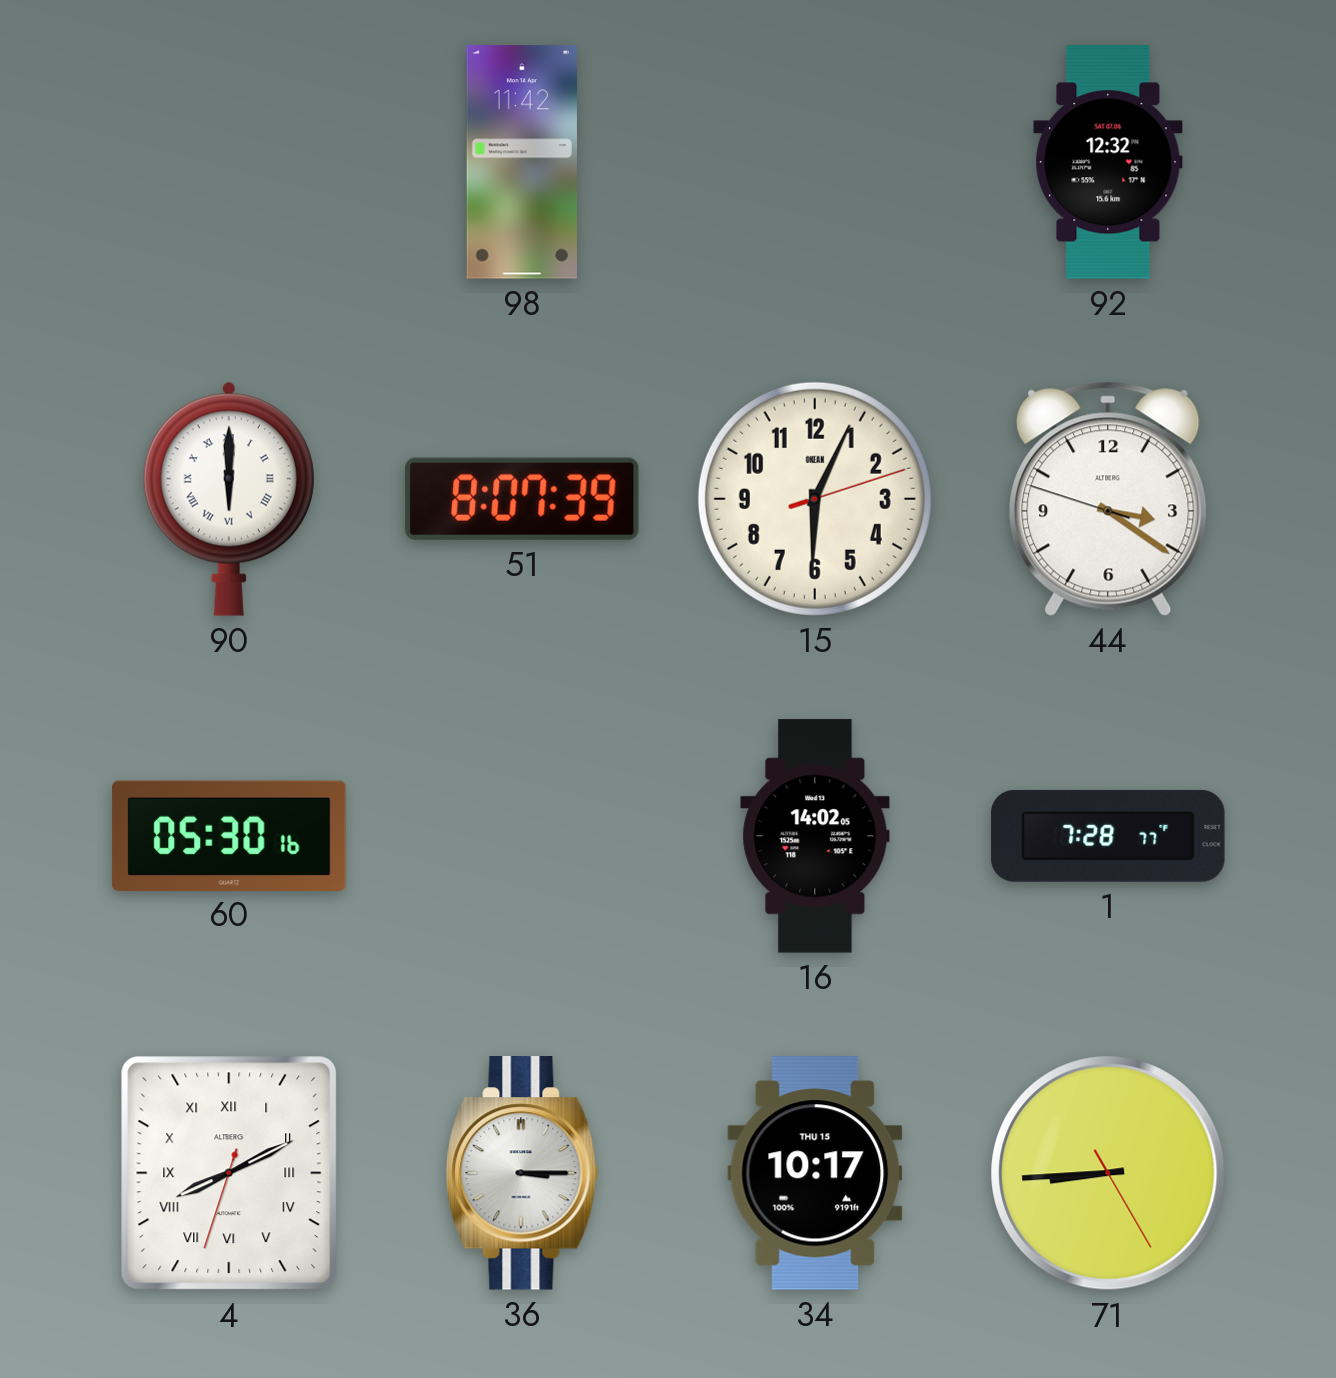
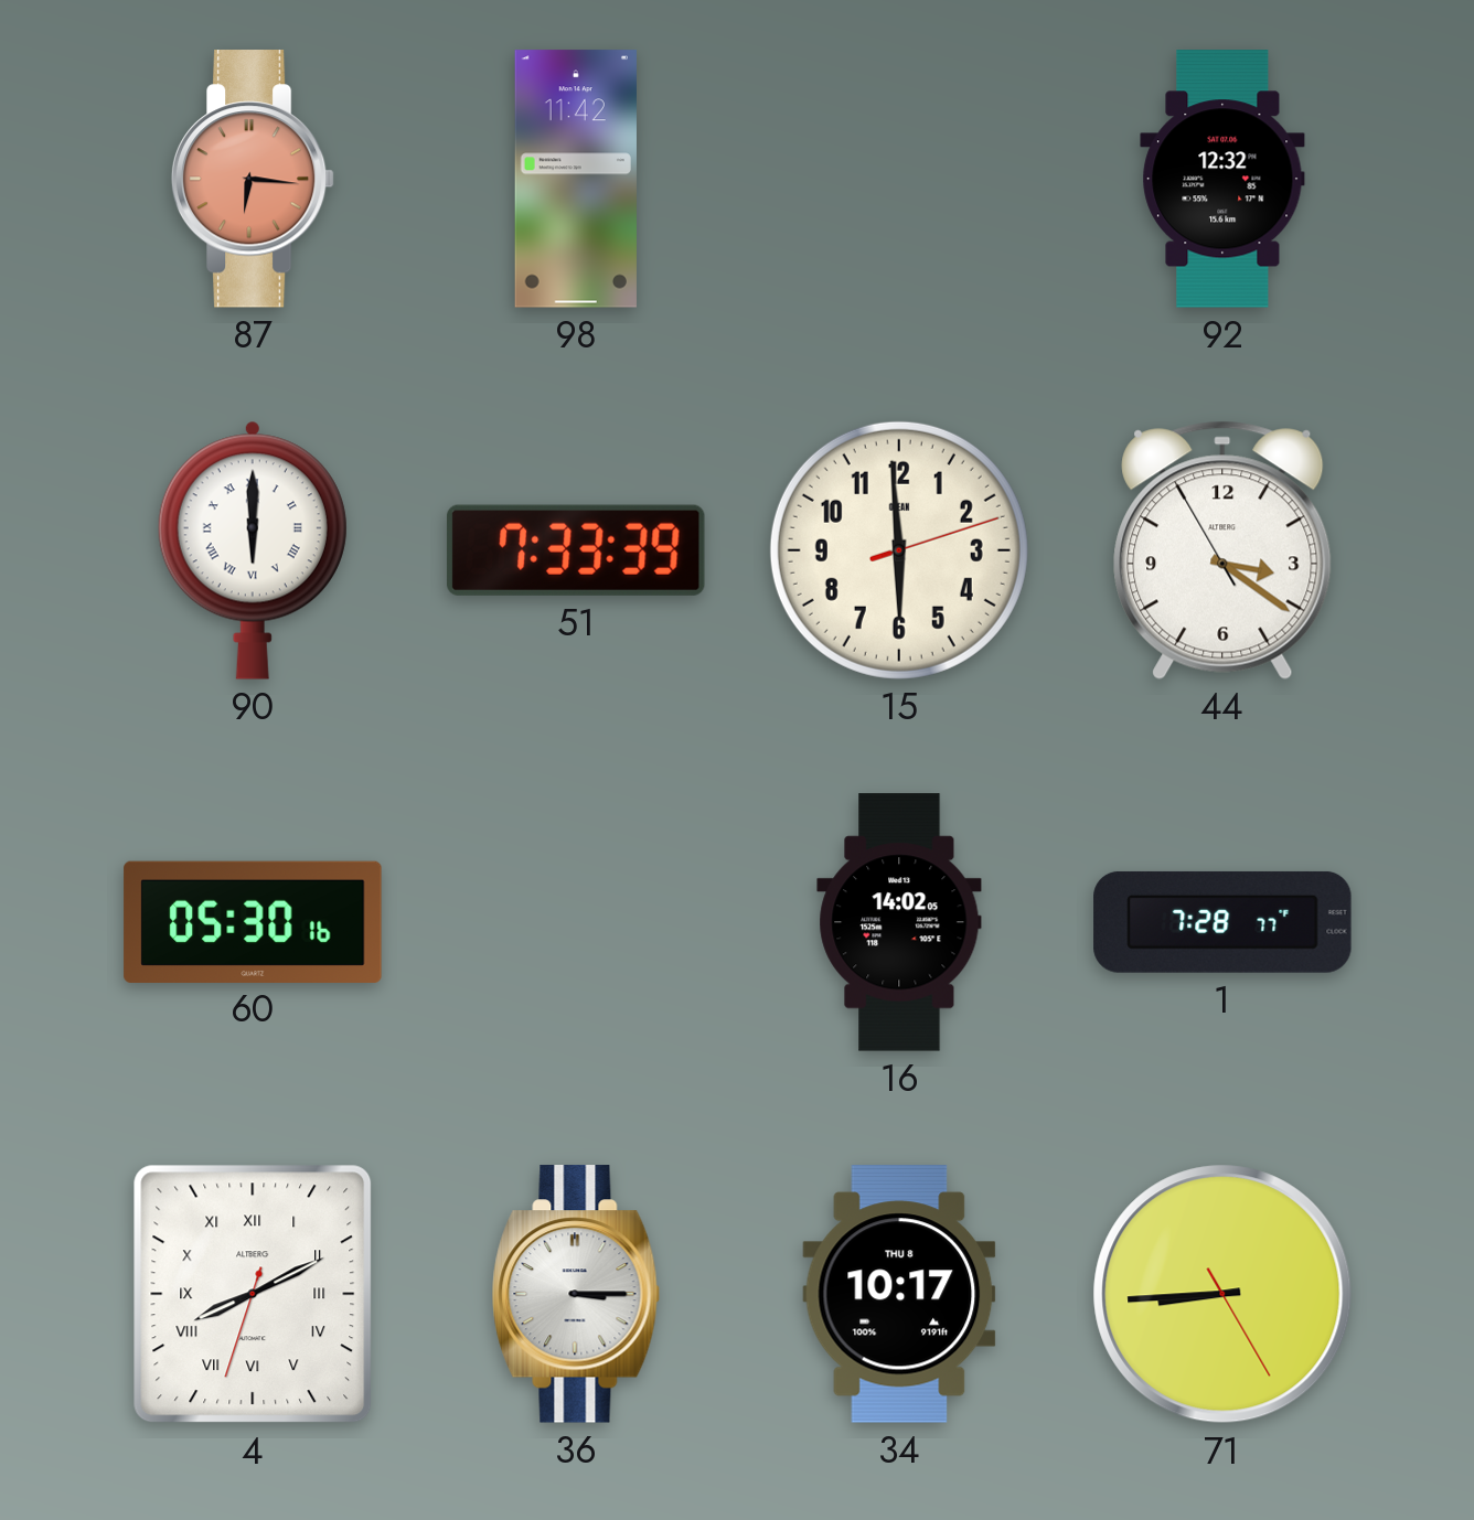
87: none -> 6:16 (253, 179)
51: 8:07 -> 7:33 (576, 550)
15: 6:04 -> 5:59 (899, 550)
44: 3:20:48 -> 3:20:55 (1222, 550)
34 date: THU 15 -> THU 8 (899, 1294)
